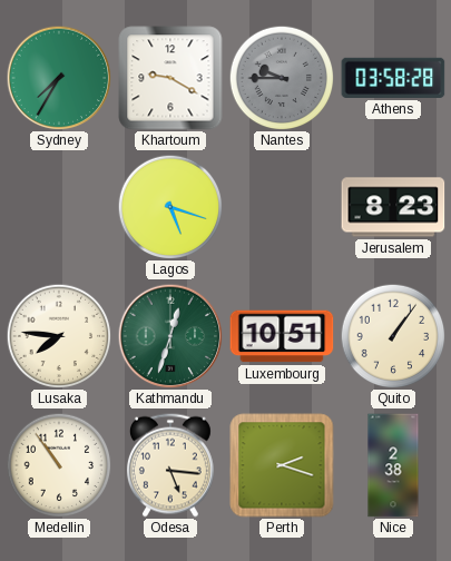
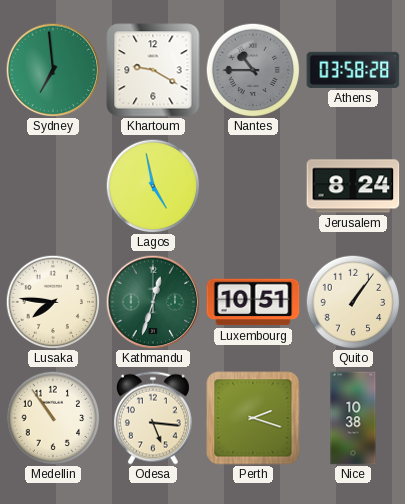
Sydney: 7:35 -> 6:59 (53, 70)
Nantes: 9:45 -> 10:45 (253, 70)
Lagos: 5:18 -> 4:58 (153, 186)
Jerusalem: 8:23 -> 8:24 (353, 186)
Nice: 2:38 -> 10:38 (353, 418)
